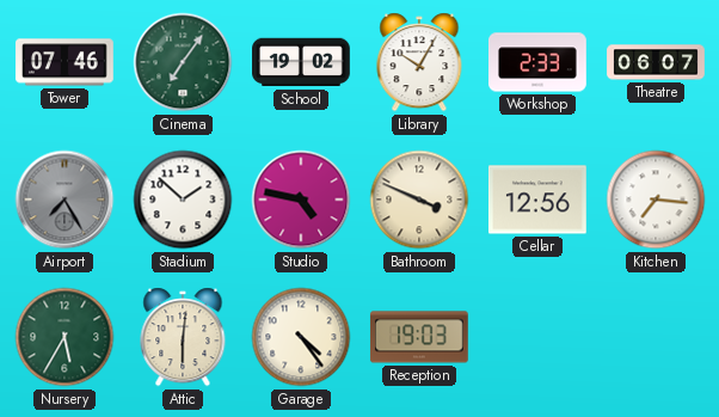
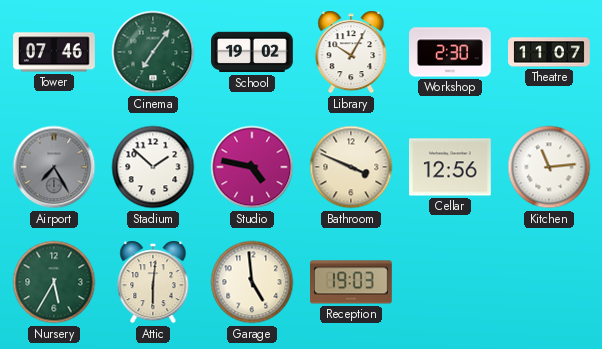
Workshop: 2:33 -> 2:30 (451, 52)
Theatre: 06:07 -> 11:07 (549, 52)
Kitchen: 7:16 -> 11:14 (549, 167)
Garage: 4:24 -> 4:59 (252, 282)
